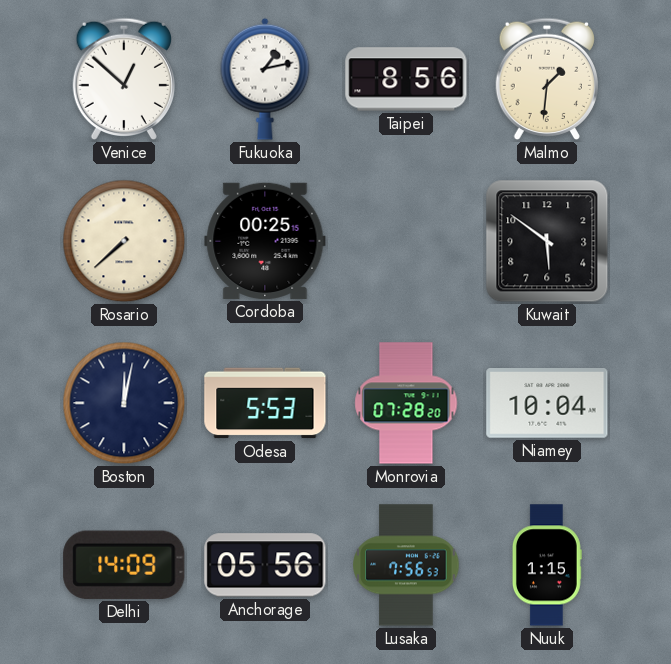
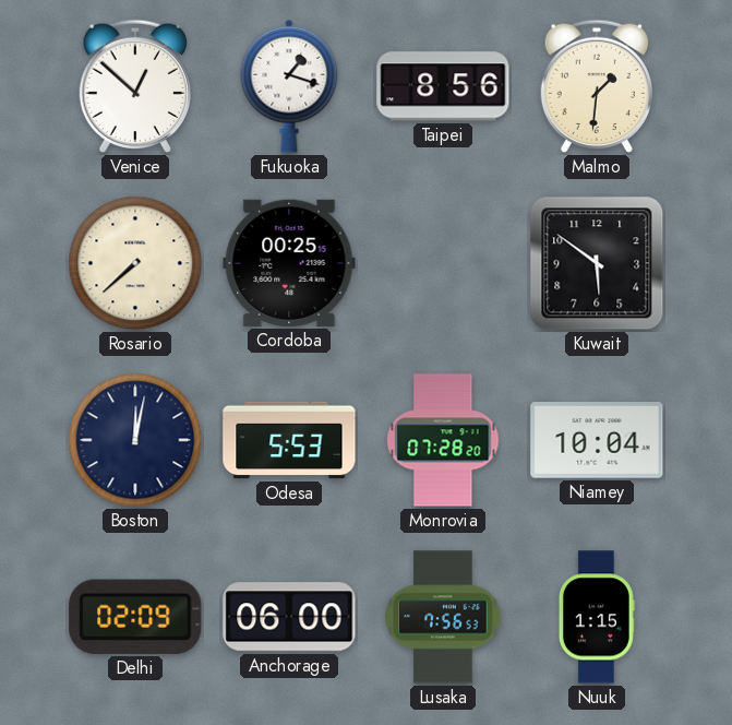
Fukuoka: 1:13 -> 1:18 (289, 86)
Delhi: 14:09 -> 02:09 (135, 617)
Anchorage: 05:56 -> 06:00 (289, 617)
